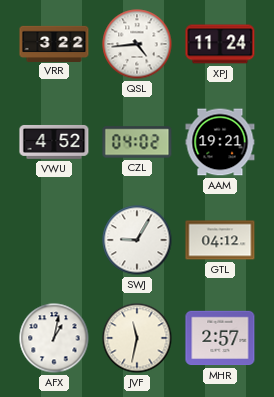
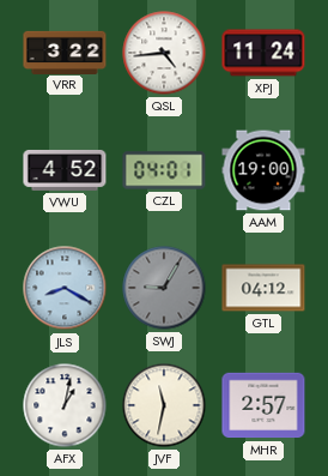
CZL: 04:02 -> 04:01 (164, 170)
AAM: 19:21 -> 19:00 (263, 170)
JLS: none -> 8:20 (65, 288)
SWJ dial: white -> grey (164, 288)
